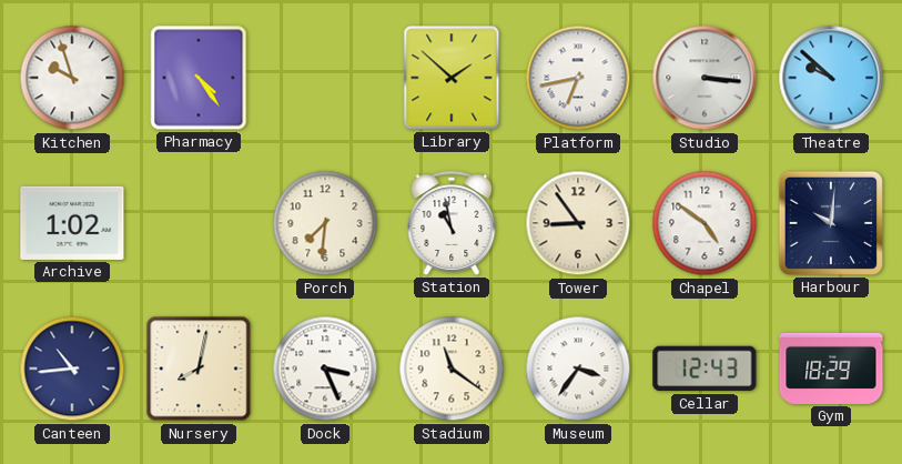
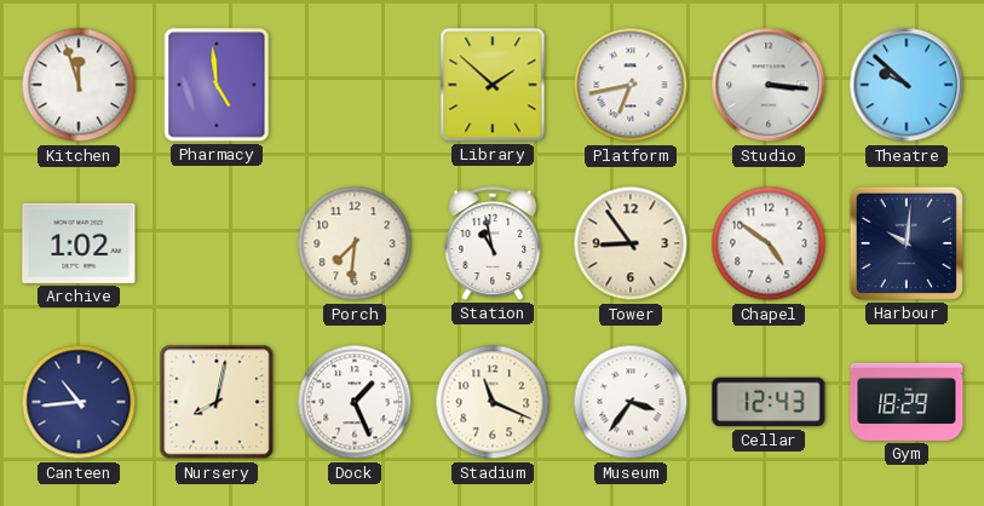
Kitchen: 9:57 -> 11:57 (79, 85)
Pharmacy: 4:24 -> 4:59 (217, 85)
Dock: 3:26 -> 1:26 (355, 402)
Stadium: 11:21 -> 11:19 (493, 402)
